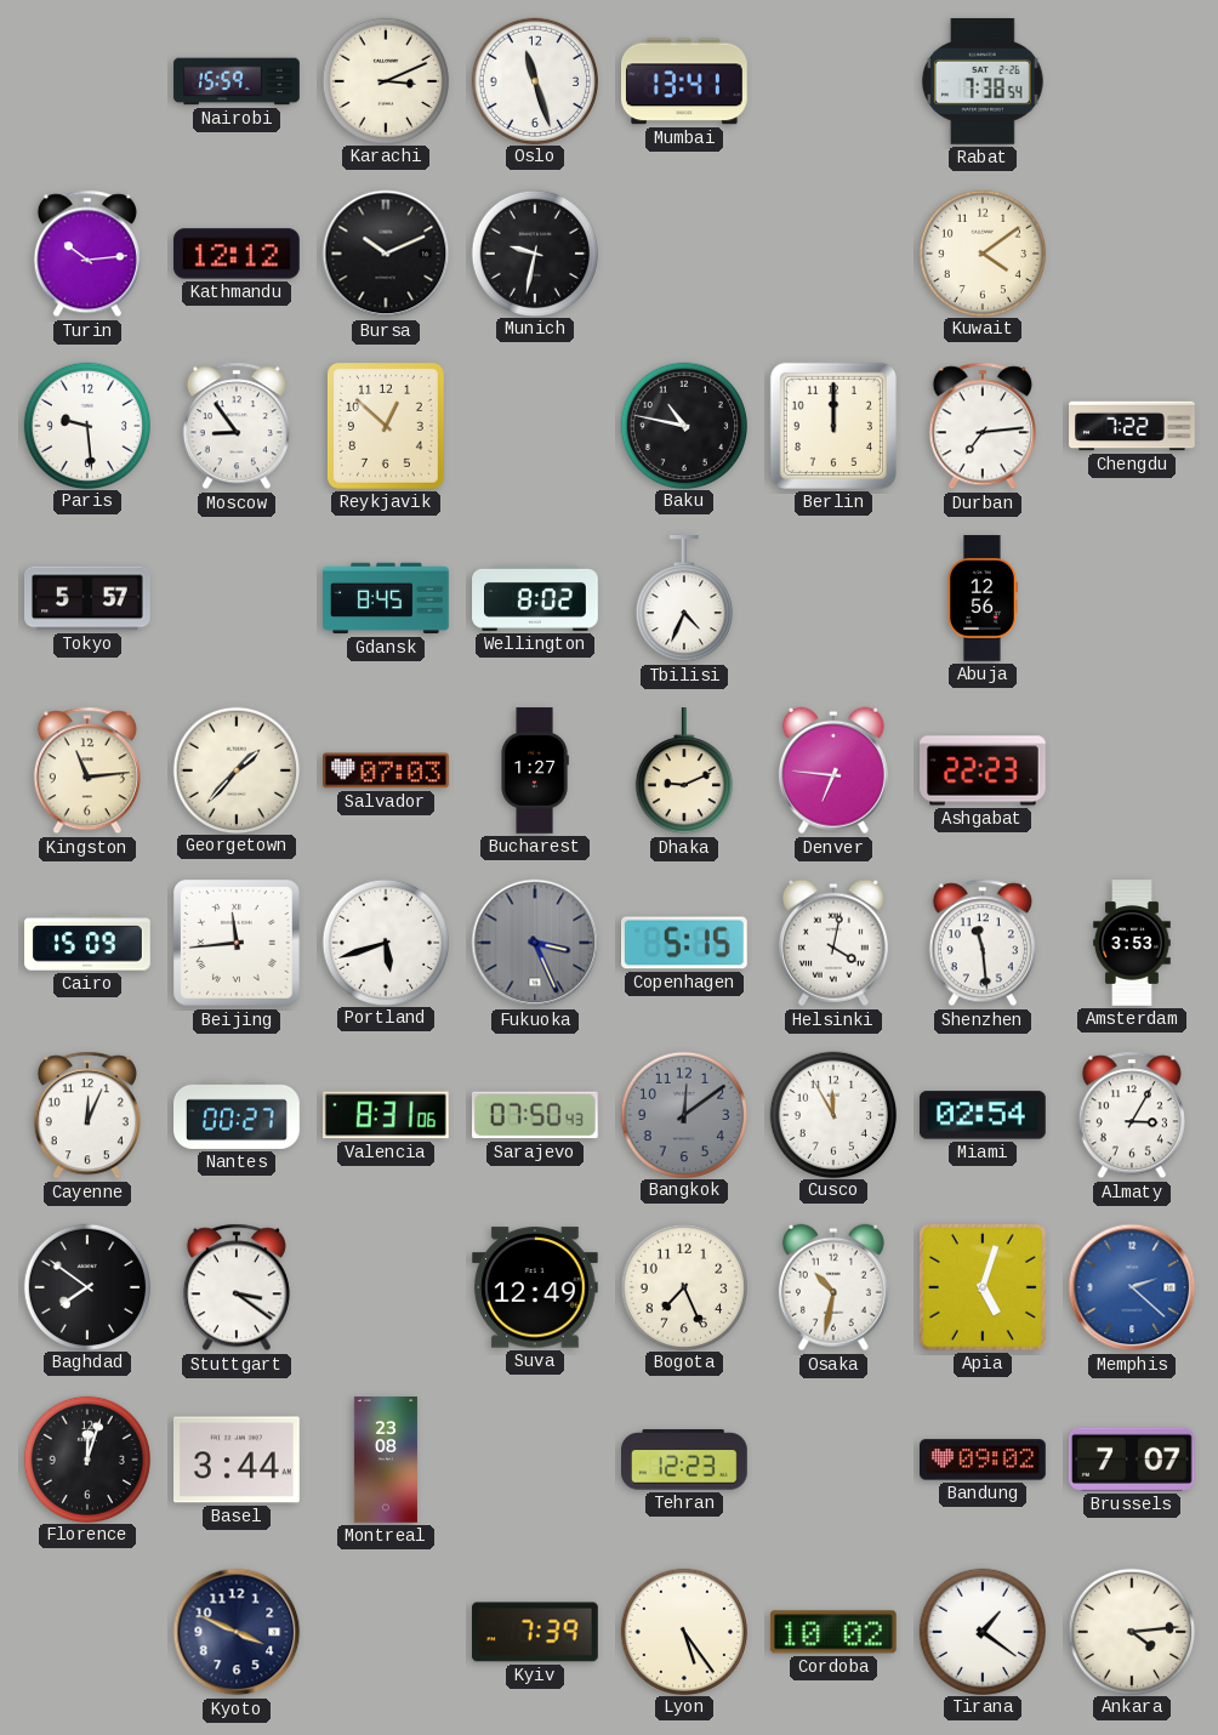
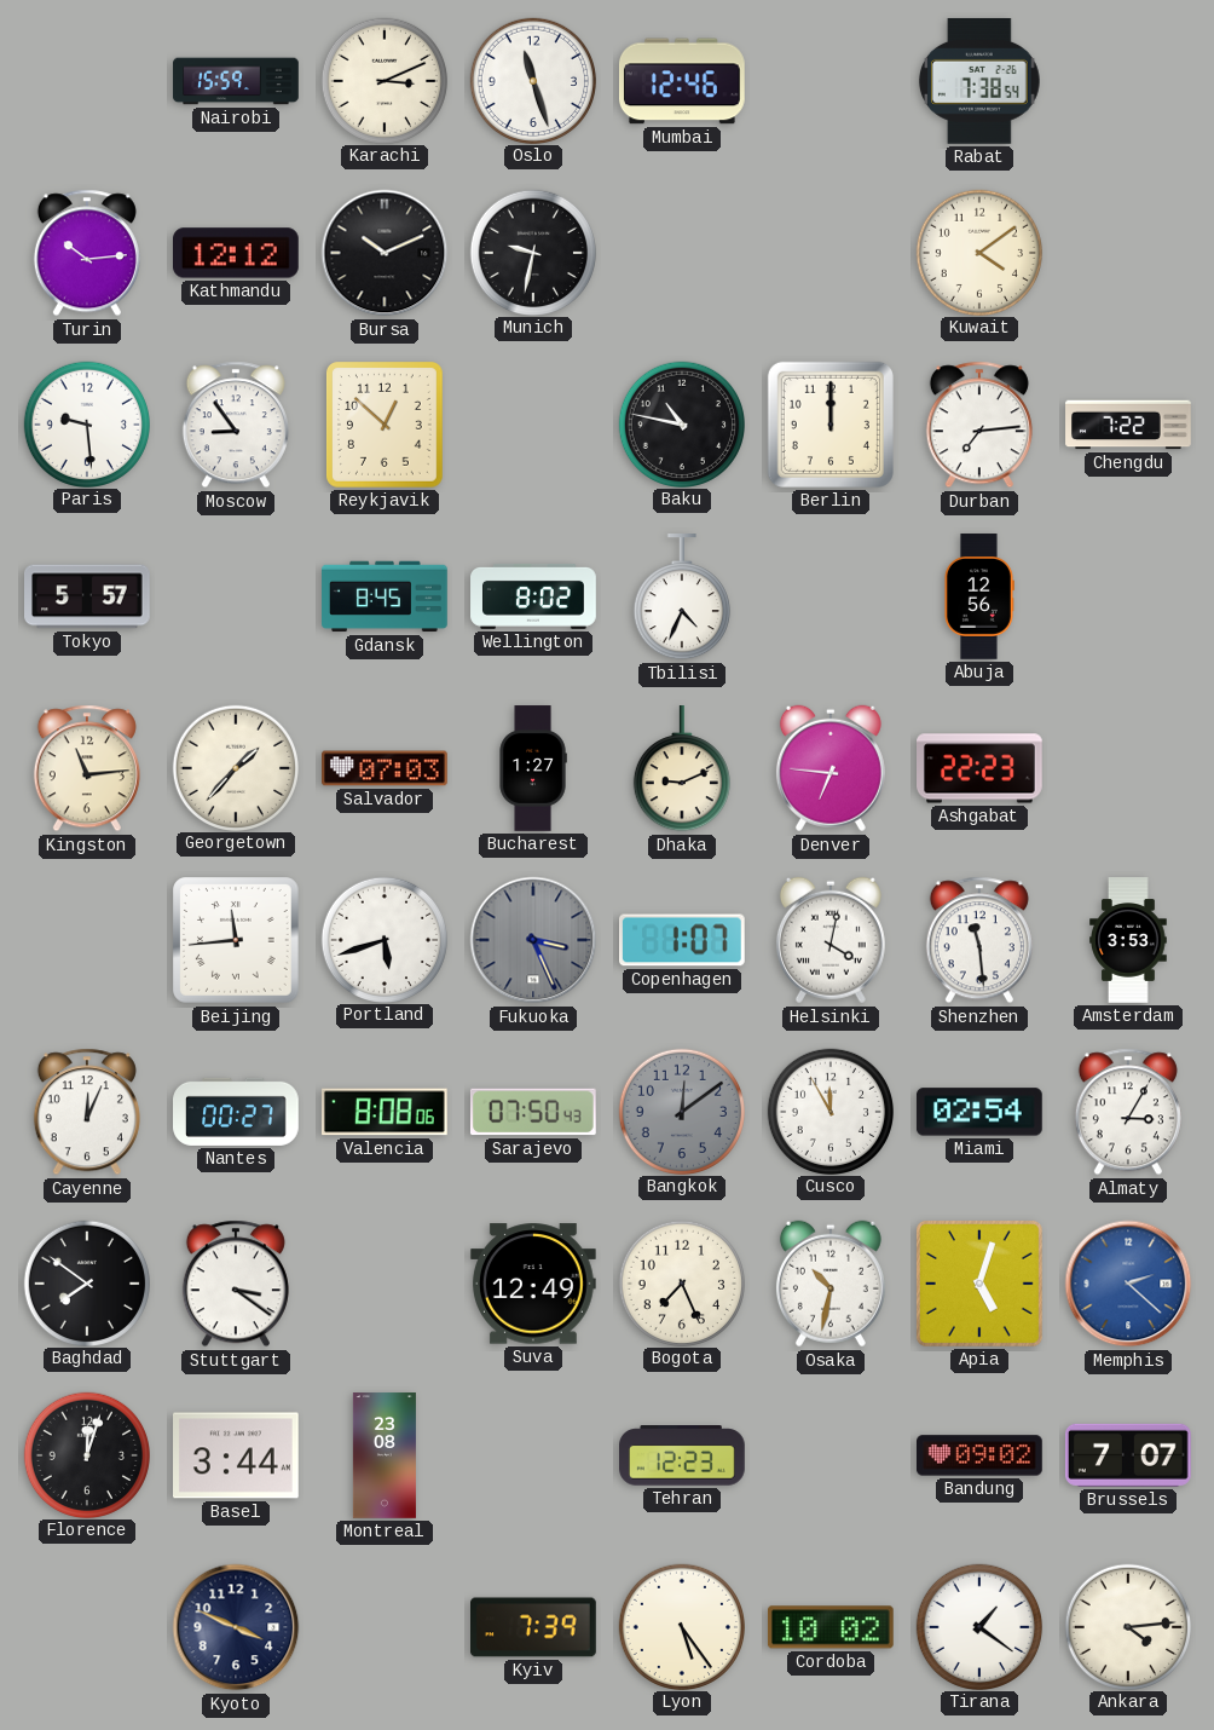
Mumbai: 13:41 -> 12:46 (682, 81)
Cairo: 15:09 -> none (89, 943)
Copenhagen: 5:15 -> 1:07 (683, 940)
Valencia: 8:31 -> 8:08 (385, 1112)
